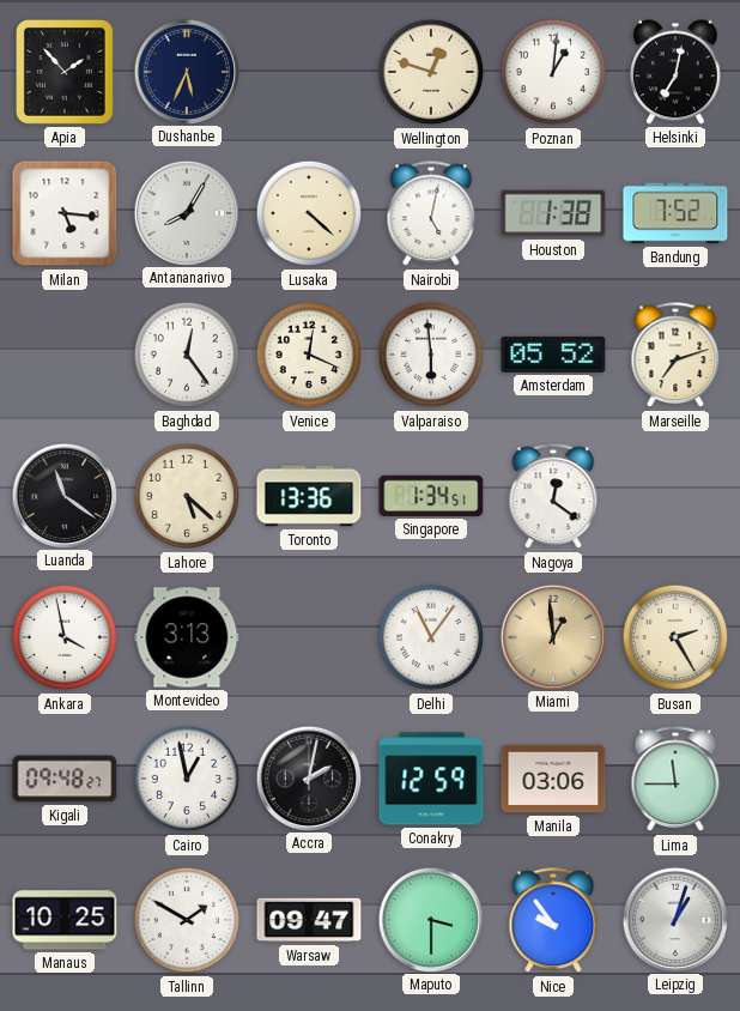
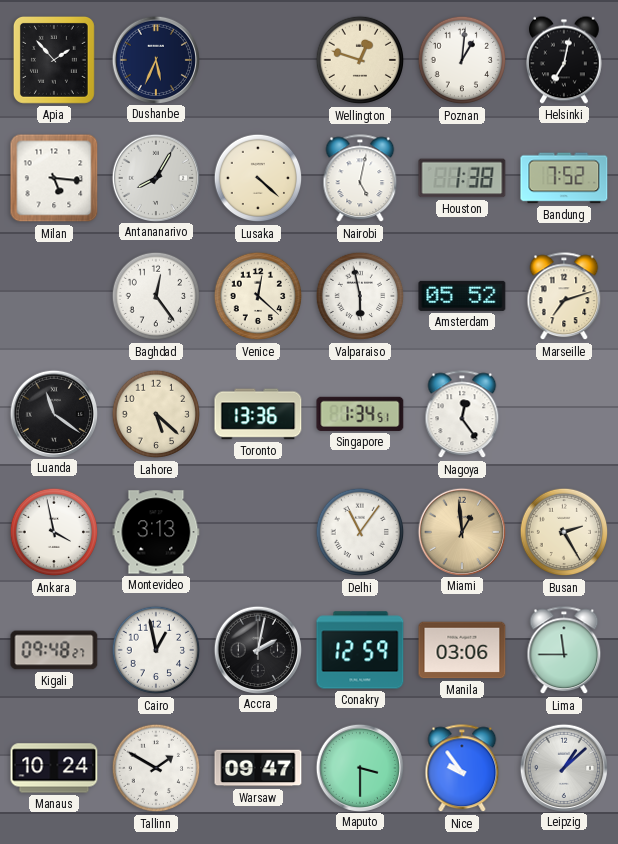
Venice: 12:19 -> 12:22 (258, 296)
Valparaiso: 5:59 -> 5:58 (360, 296)
Nagoya: 12:21 -> 12:24 (462, 415)
Manaus: 10:25 -> 10:24 (54, 768)
Leipzig: 1:03 -> 1:08 (563, 767)
